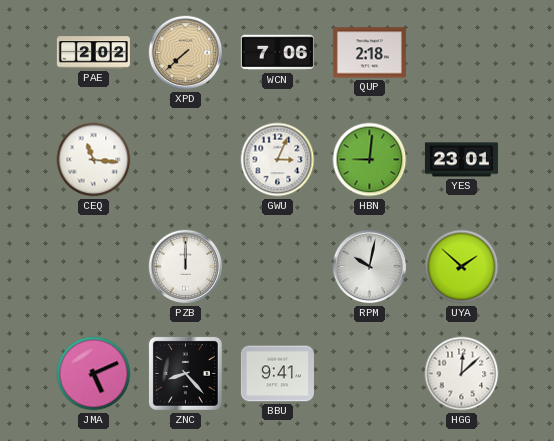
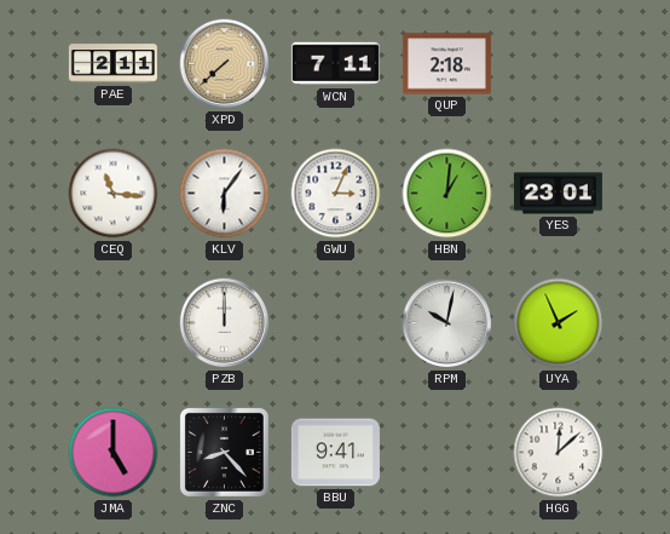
PAE: 2:02 -> 2:11 (112, 64)
WCN: 7:06 -> 7:11 (335, 64)
KLV: none -> 6:06 (225, 194)
HBN: 9:01 -> 1:01 (447, 194)
UYA: 1:52 -> 1:56 (559, 323)
JMA: 5:11 -> 5:00 (114, 453)
